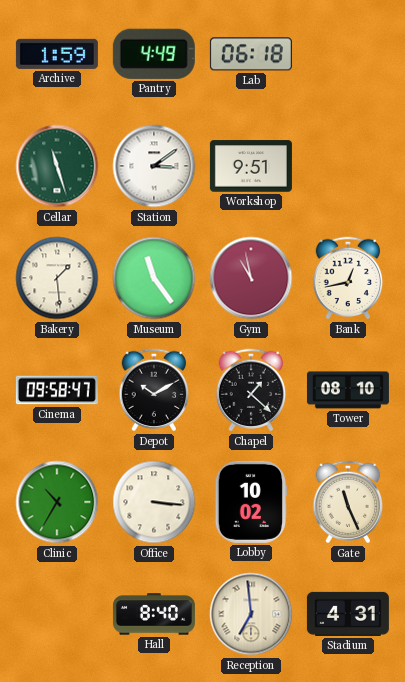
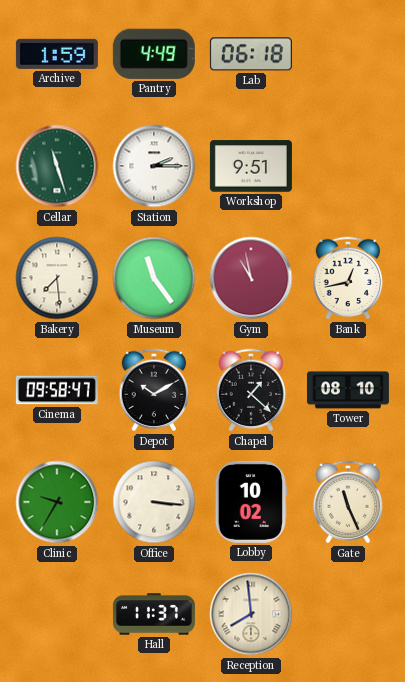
Station: 3:09 -> 2:15 (154, 166)
Bakery: 1:29 -> 7:29 (57, 278)
Clinic: 10:35 -> 9:35 (57, 502)
Hall: 8:40 -> 11:37 (154, 614)
Reception: 6:59 -> 7:59 (251, 614)
Stadium: 4:31 -> none (348, 614)
